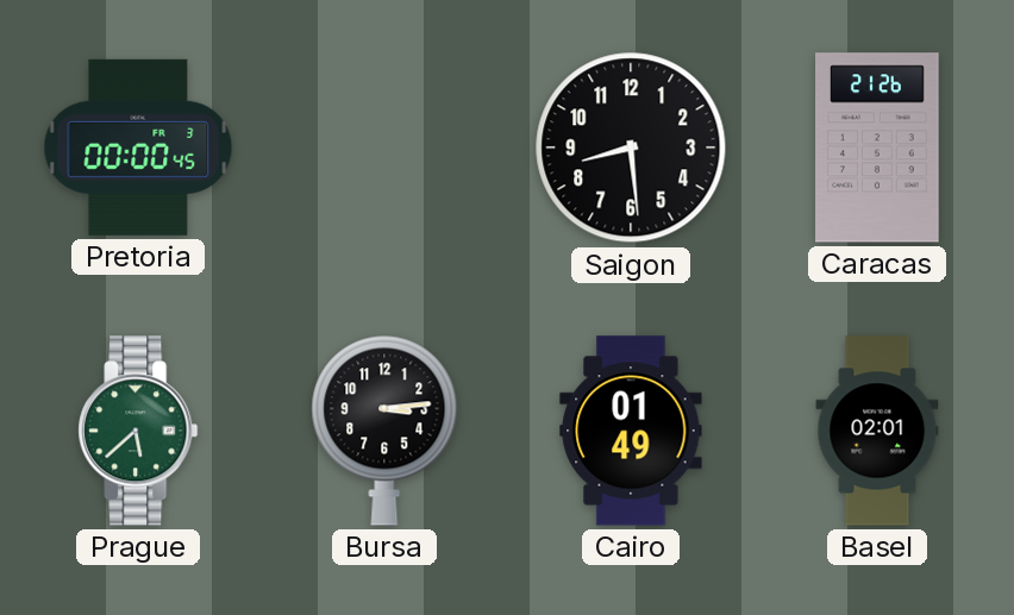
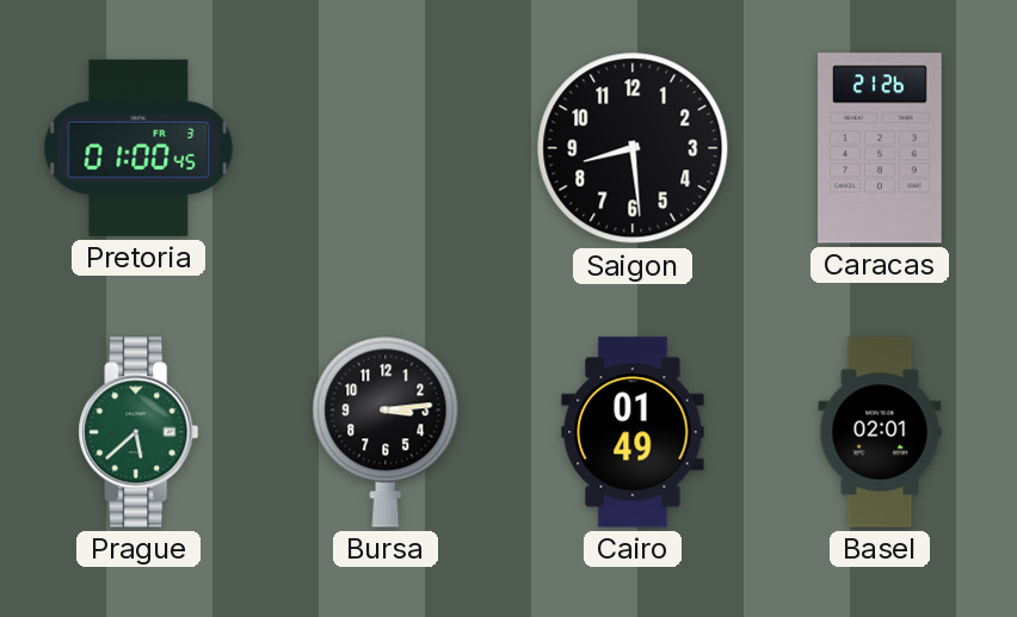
Pretoria: 00:00 -> 01:00 (138, 148)
